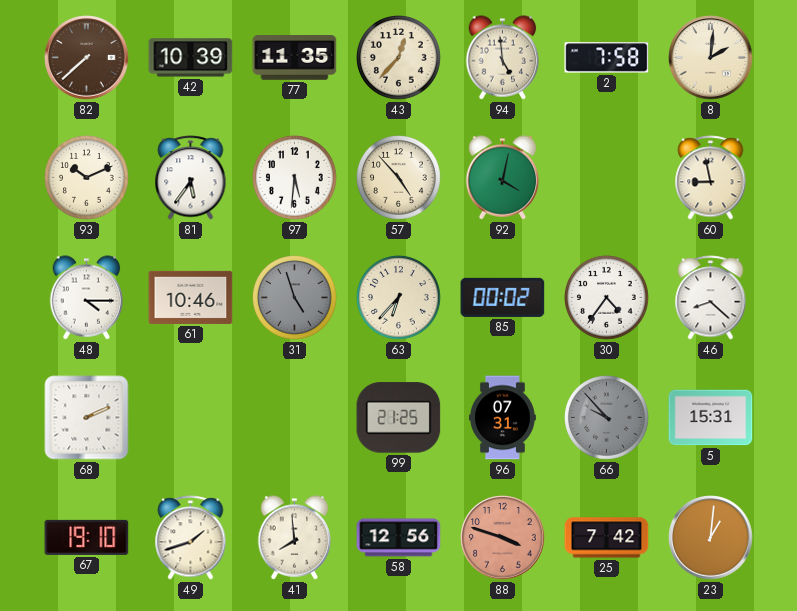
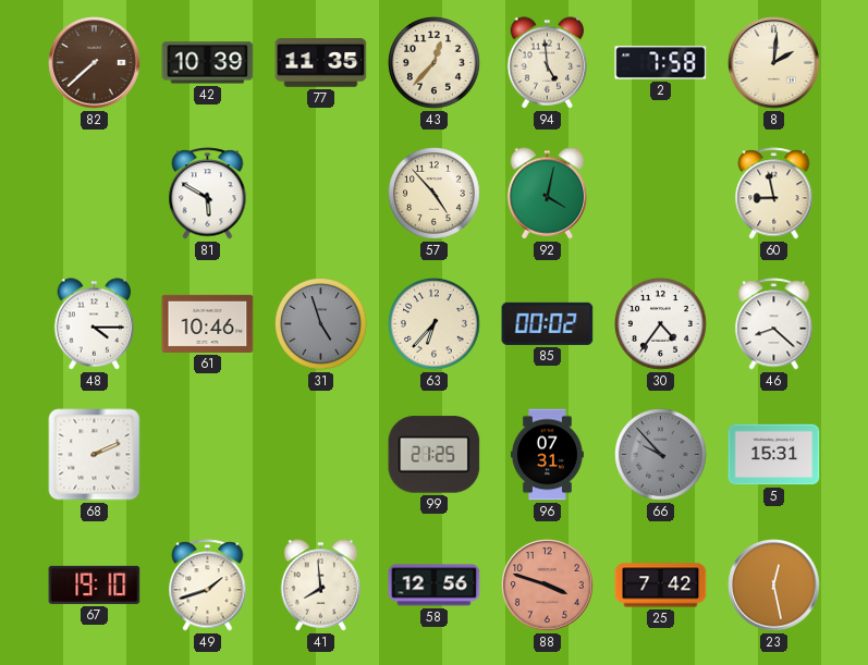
93: 10:11 -> none (87, 178)
81: 5:36 -> 5:50 (208, 194)
97: 5:31 -> none (295, 178)
23: 1:01 -> 12:28 (774, 586)
